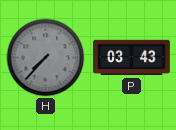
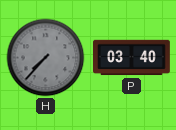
P: 03:43 -> 03:40 (132, 58)
